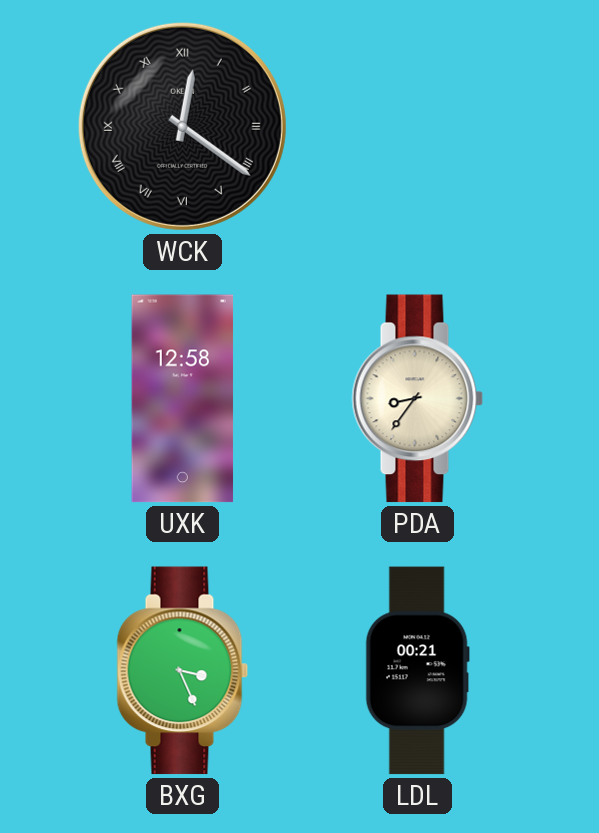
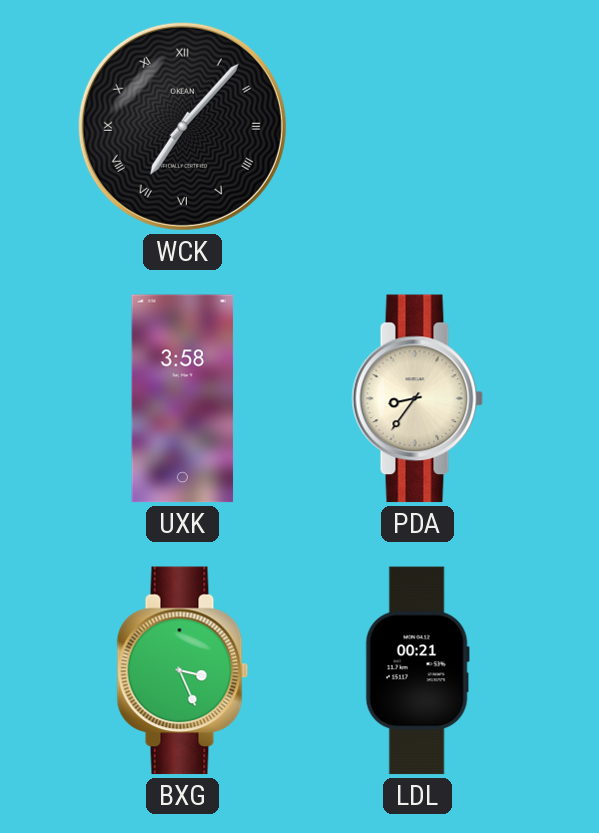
WCK: 12:21 -> 7:07 (182, 126)
UXK: 12:58 -> 3:58 (183, 399)
